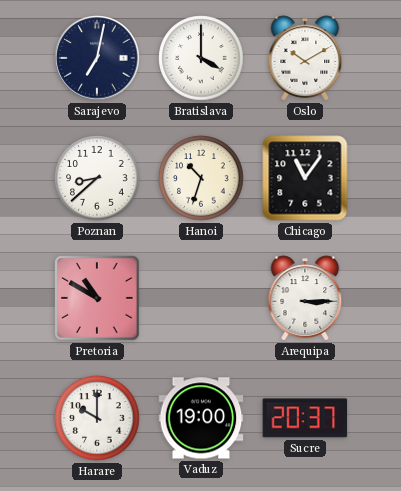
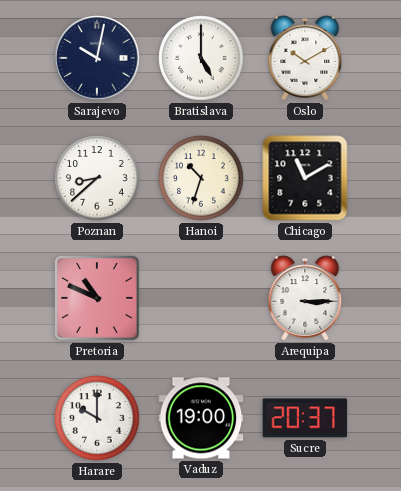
Sarajevo: 7:02 -> 10:02 (97, 58)
Bratislava: 4:00 -> 5:00 (201, 58)
Chicago: 11:06 -> 11:10 (305, 178)
Pretoria: 10:50 -> 10:49 (97, 298)
